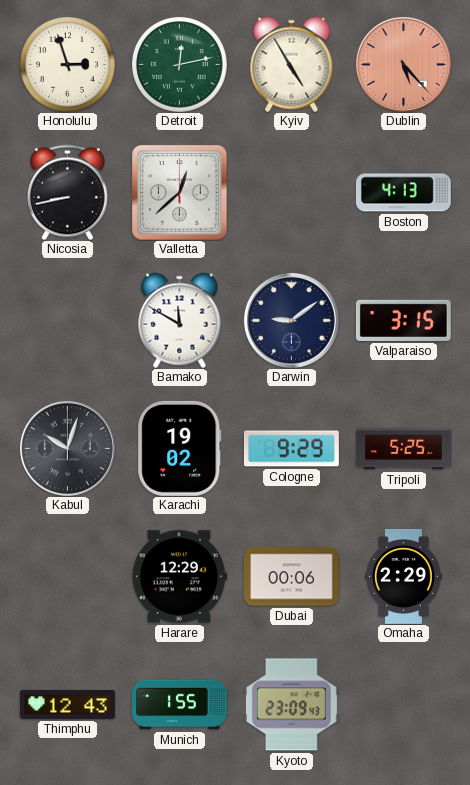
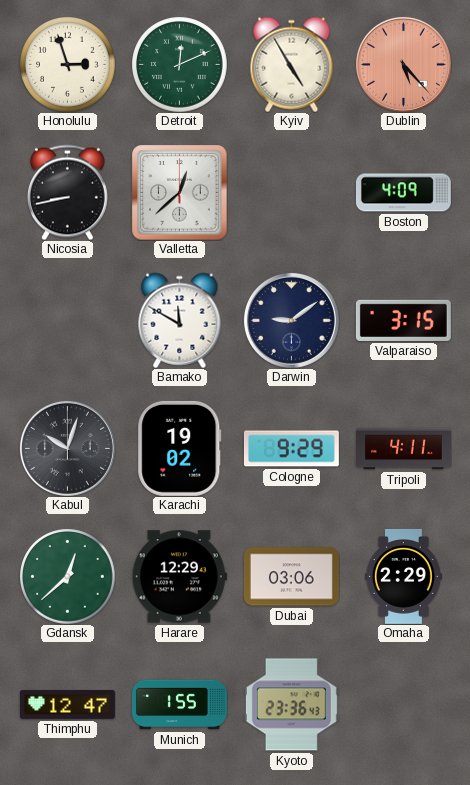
Detroit: 12:13 -> 12:11 (180, 65)
Boston: 4:13 -> 4:09 (403, 193)
Tripoli: 5:25 -> 4:11 (404, 449)
Gdansk: none -> 12:38 (68, 577)
Dubai: 00:06 -> 03:06 (291, 577)
Thimphu: 12:43 -> 12:47 (67, 705)
Kyoto: 23:09 -> 23:36 (291, 705)
